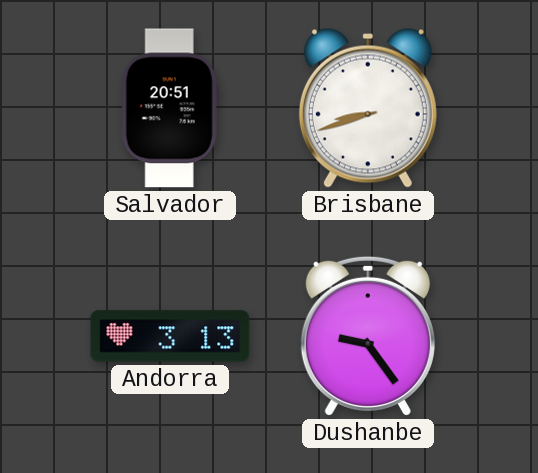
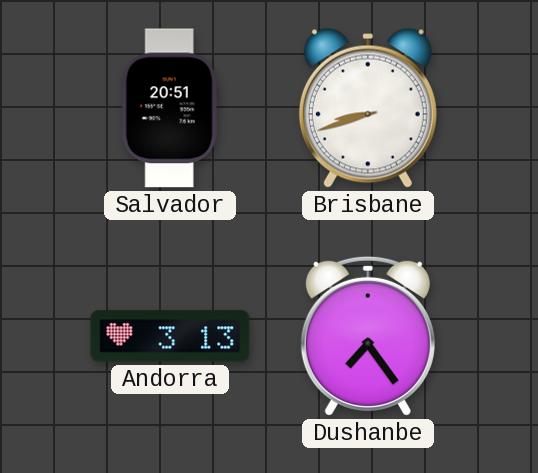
Dushanbe: 9:24 -> 7:24 (368, 336)
